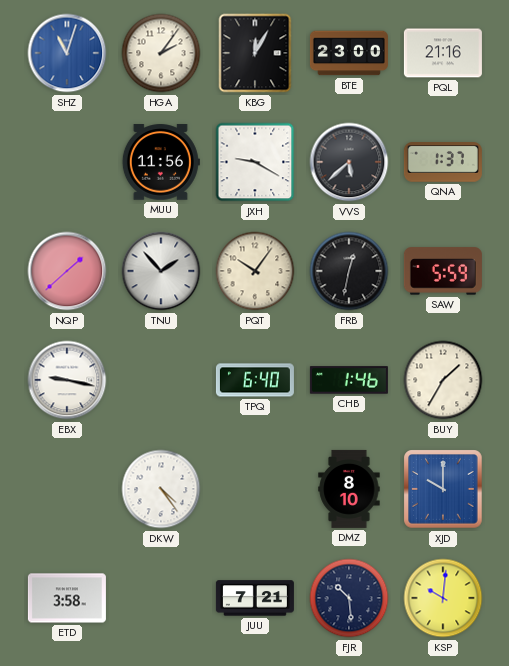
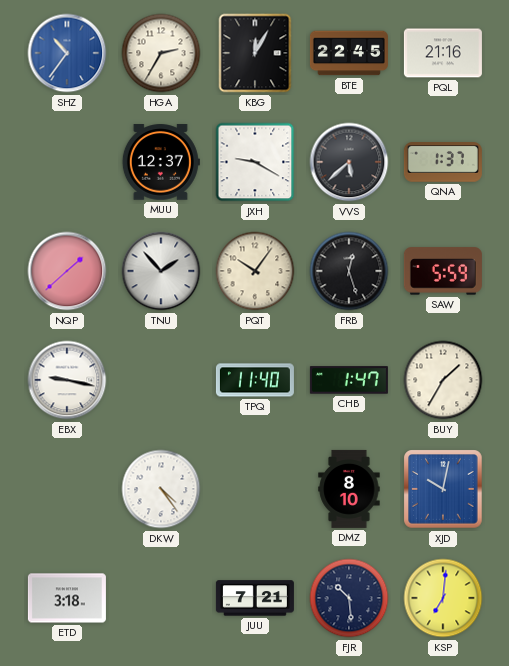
SHZ: 11:03 -> 10:36 (67, 53)
HGA: 2:06 -> 2:35 (161, 53)
BTE: 23:00 -> 22:45 (349, 53)
MUU: 11:56 -> 12:37 (161, 162)
FRB: 12:32 -> 12:27 (349, 271)
TPQ: 6:40 -> 11:40 (255, 380)
CHB: 1:46 -> 1:47 (349, 380)
XJD: 10:00 -> 10:02 (443, 489)
ETD: 3:58 -> 3:18 (67, 598)
KSP: 10:01 -> 7:01 (443, 598)
